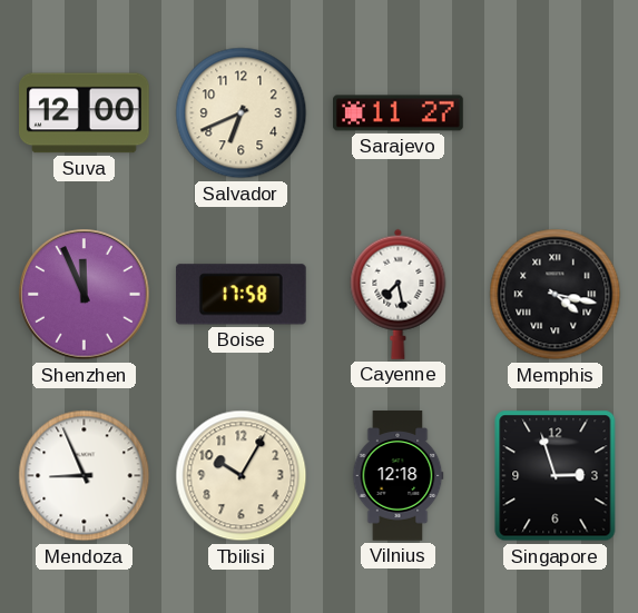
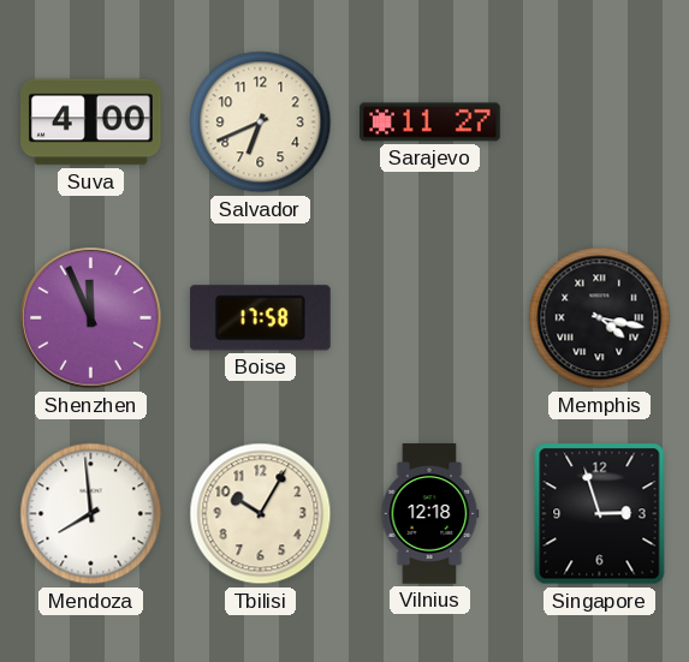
Suva: 12:00 -> 4:00 (91, 123)
Cayenne: 7:28 -> none (399, 294)
Mendoza: 8:56 -> 7:59 (91, 514)
